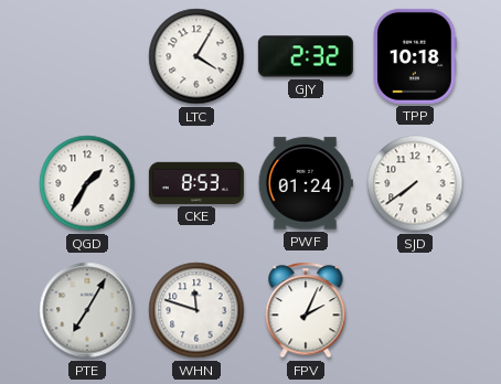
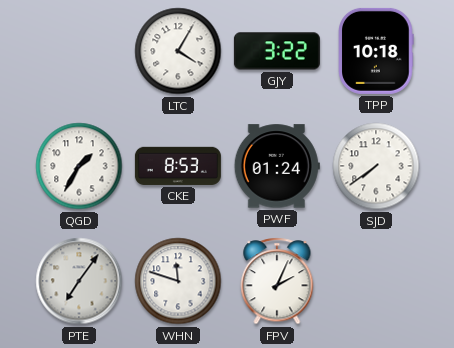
GJY: 2:32 -> 3:22 (277, 51)
PTE: 7:05 -> 7:06 (79, 281)
